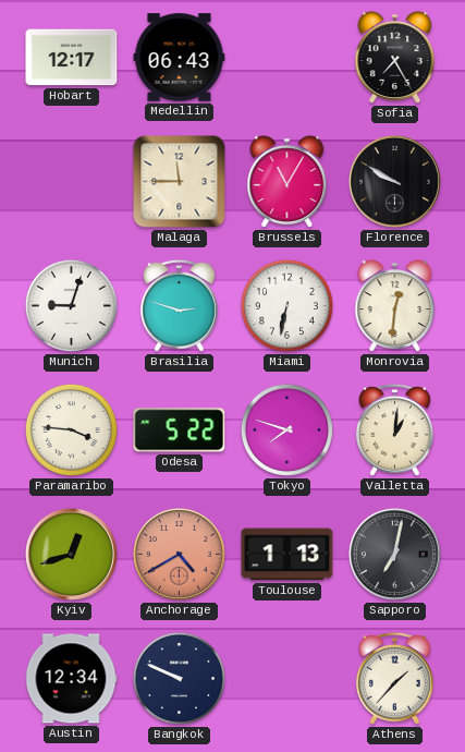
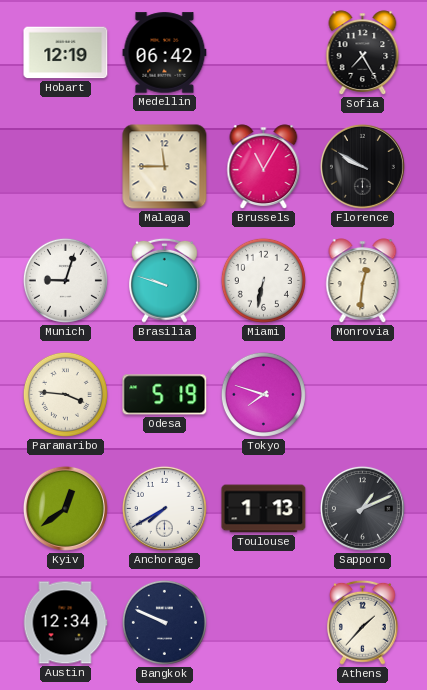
Hobart: 12:17 -> 12:19 (66, 53)
Medellin: 06:43 -> 06:42 (165, 53)
Brasilia: 2:48 -> 9:48 (164, 280)
Odesa: 5:22 -> 5:19 (165, 395)
Valletta: 1:01 -> none (394, 429)
Kyiv: 12:42 -> 12:39 (65, 508)
Anchorage: 4:40 -> 7:40 (164, 508)
Anchorage dial: salmon -> white (164, 508)
Sapporo: 7:02 -> 1:11 (362, 508)
